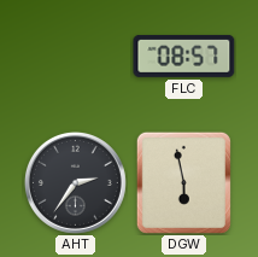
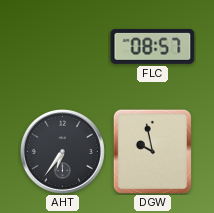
AHT: 2:36 -> 6:36 (62, 151)
DGW: 5:58 -> 9:58 (152, 151)
